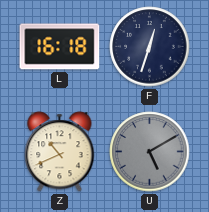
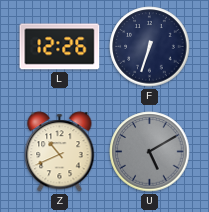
L: 16:18 -> 12:26 (60, 47)
F: 12:33 -> 6:33 (150, 47)
